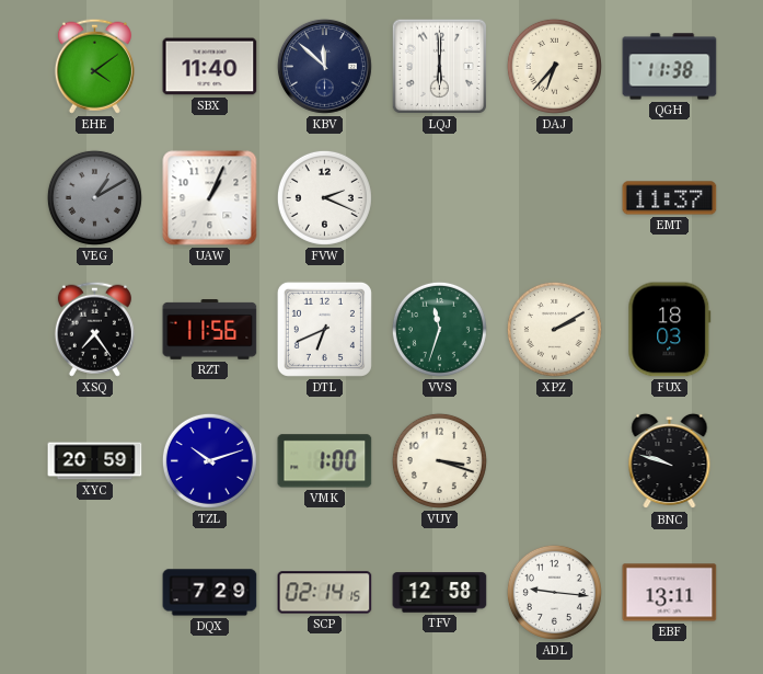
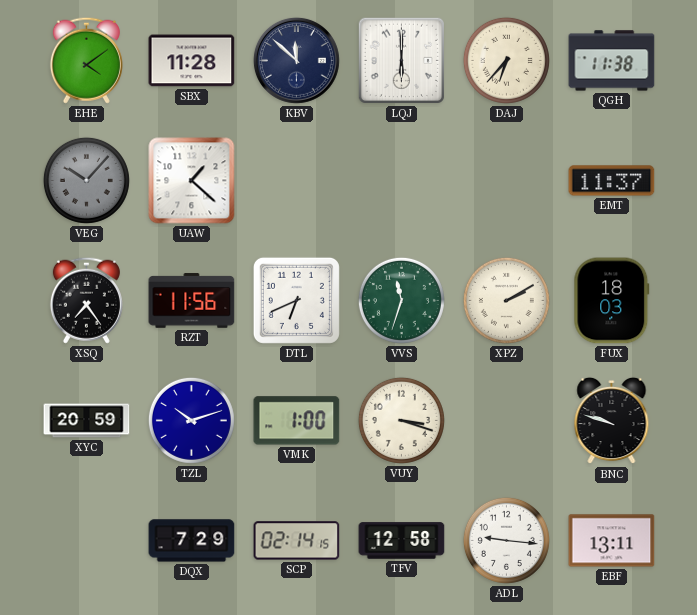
SBX: 11:40 -> 11:28 (192, 61)
VEG: 1:10 -> 10:07 (86, 180)
UAW: 1:04 -> 1:22 (192, 181)
FVW: 2:19 -> none (324, 197)
